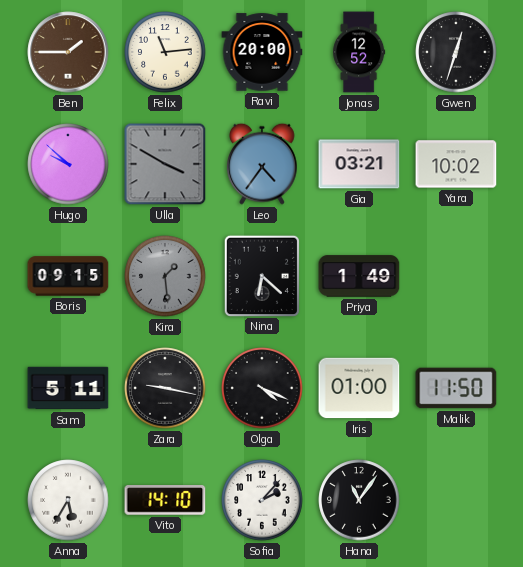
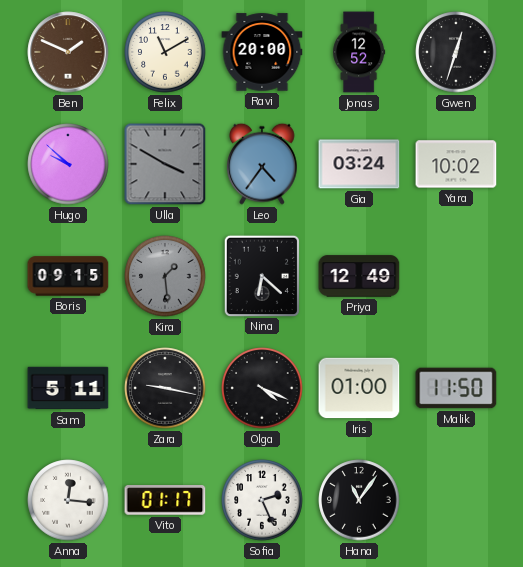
Ben: 1:45 -> 1:49 (68, 52)
Felix: 11:14 -> 11:10 (165, 52)
Gia: 03:21 -> 03:24 (359, 164)
Priya: 1:49 -> 12:49 (359, 276)
Anna: 5:35 -> 12:16 (68, 500)
Vito: 14:10 -> 01:17 (165, 500)
Sofia: 2:07 -> 2:26 (262, 500)
